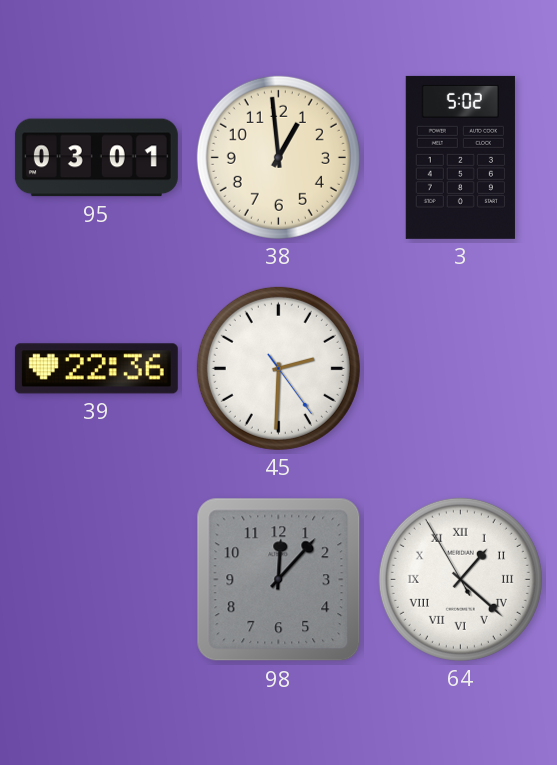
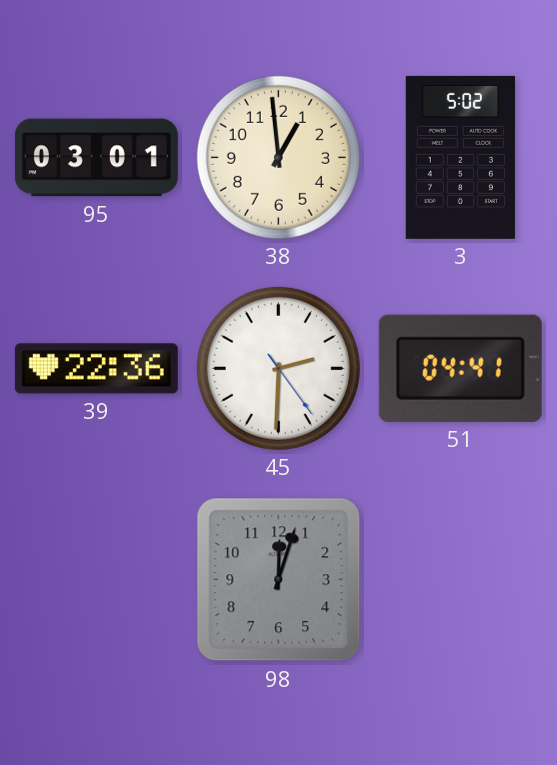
51: none -> 04:41 (460, 368)
98: 12:07 -> 12:03 (279, 580)
64: 1:21 -> none (460, 579)
